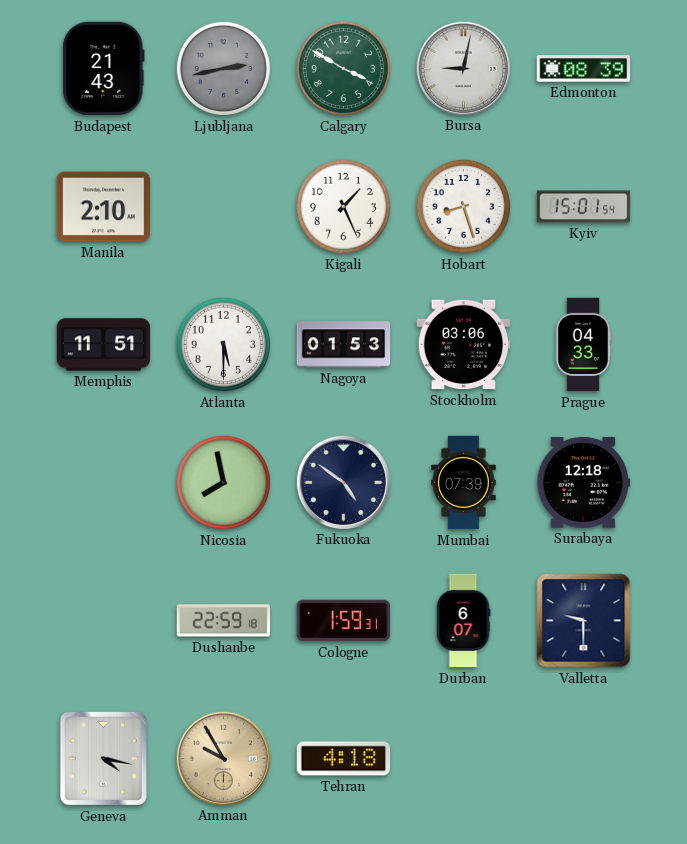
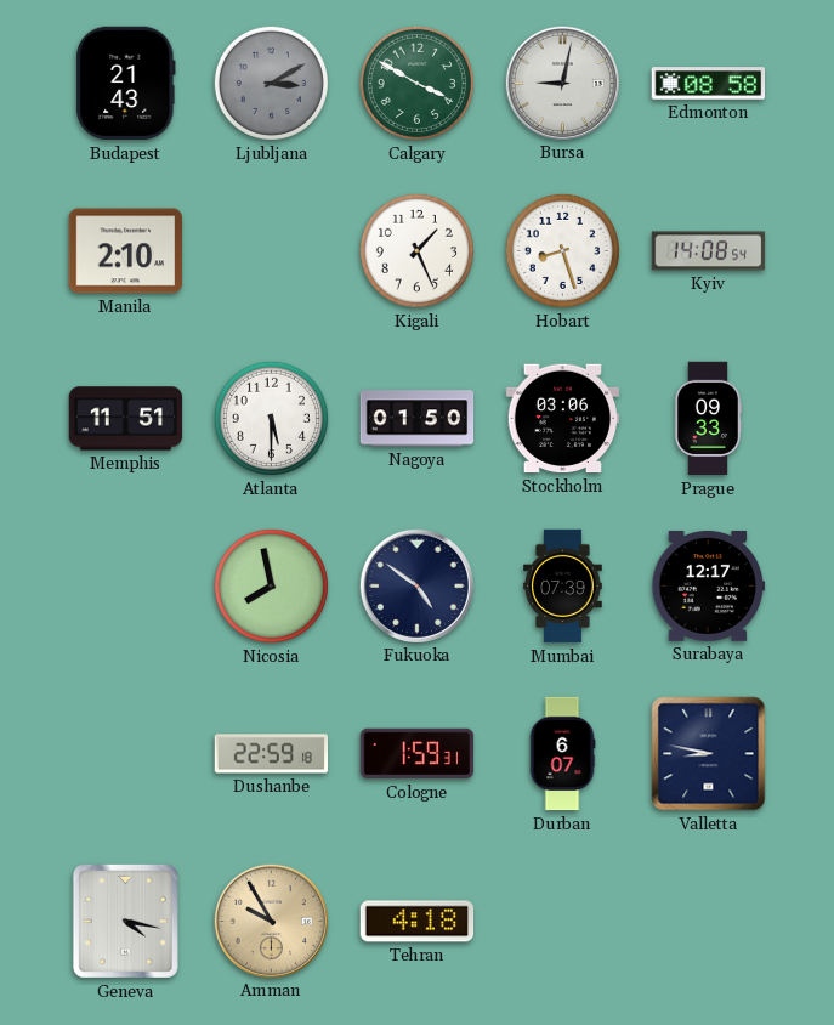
Ljubljana: 2:43 -> 3:10 (271, 83)
Edmonton: 08:39 -> 08:58 (709, 84)
Kyiv: 15:01 -> 14:08 (709, 251)
Nagoya: 01:53 -> 01:50 (418, 419)
Prague: 04:33 -> 09:33 (708, 419)
Surabaya: 12:18 -> 12:17 (709, 585)
Valletta: 9:30 -> 8:47 (709, 754)
